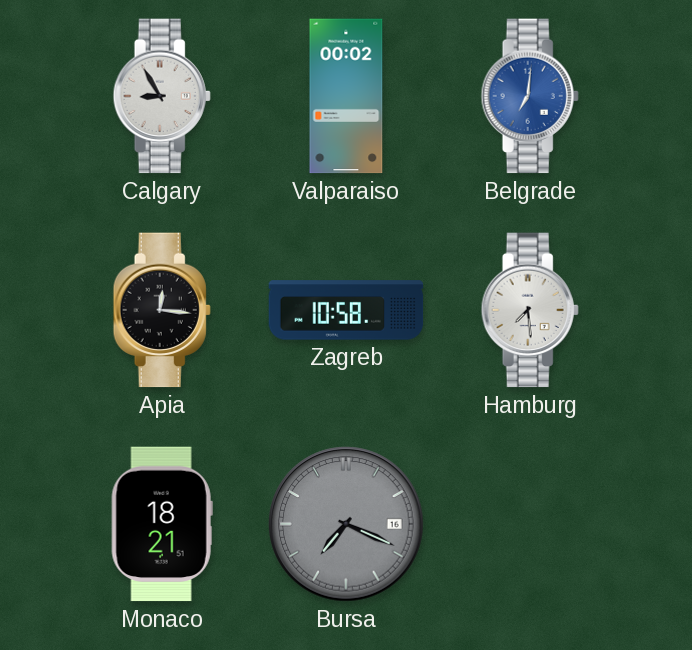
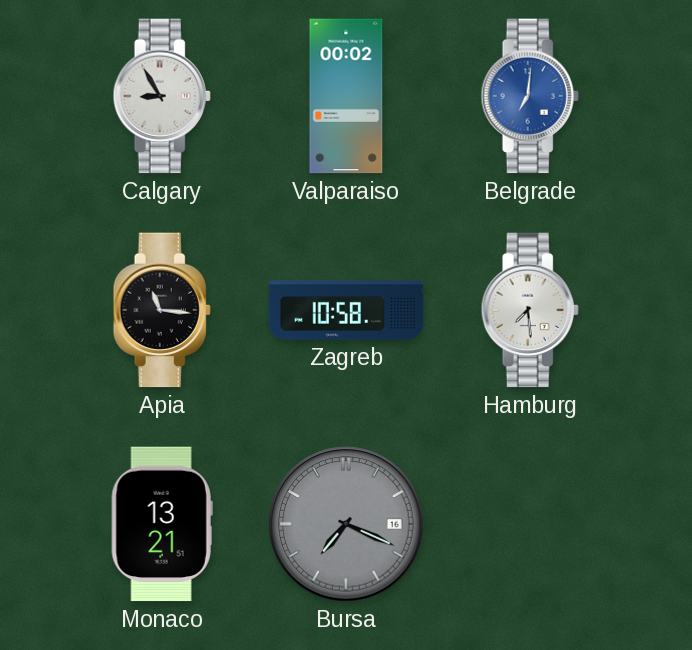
Apia: 12:16 -> 11:16 (162, 310)
Monaco: 18:21 -> 13:21 (162, 524)
